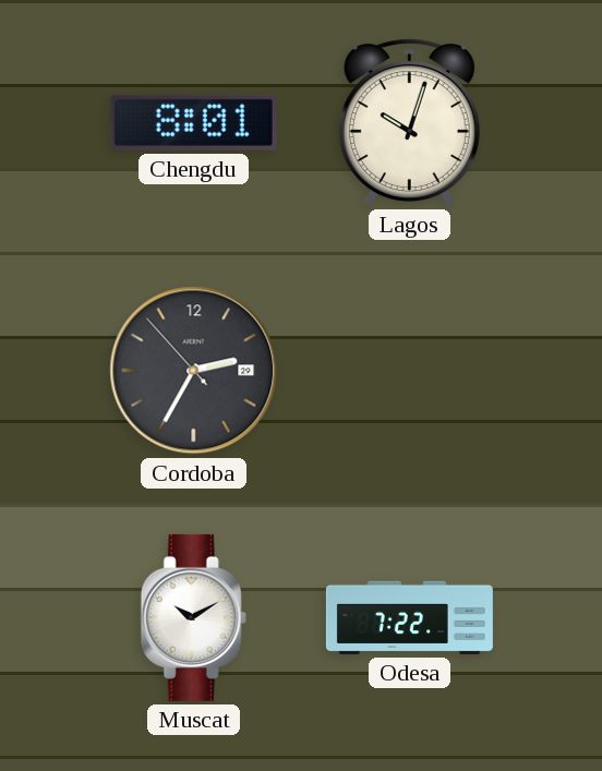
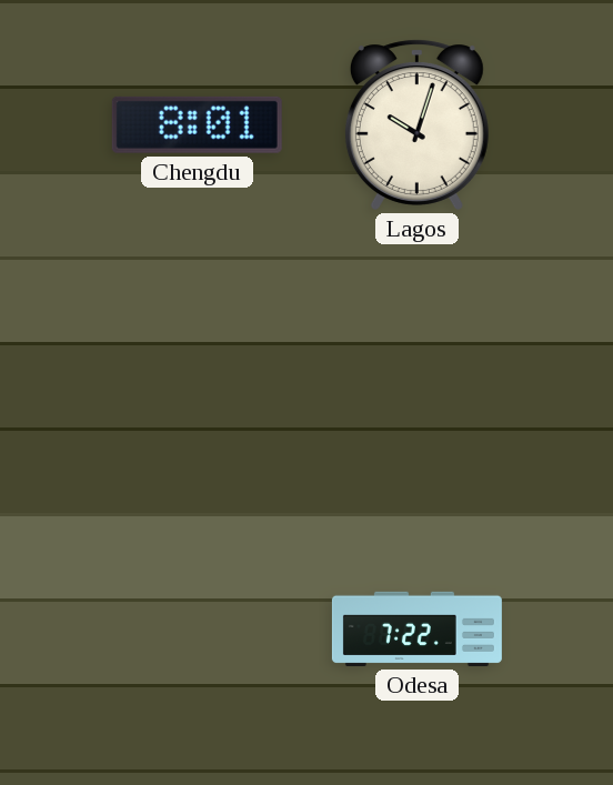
Cordoba: 2:34 -> none (194, 371)
Muscat: 10:10 -> none (193, 617)
